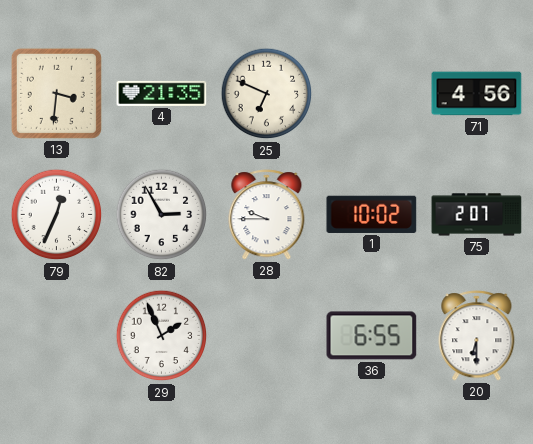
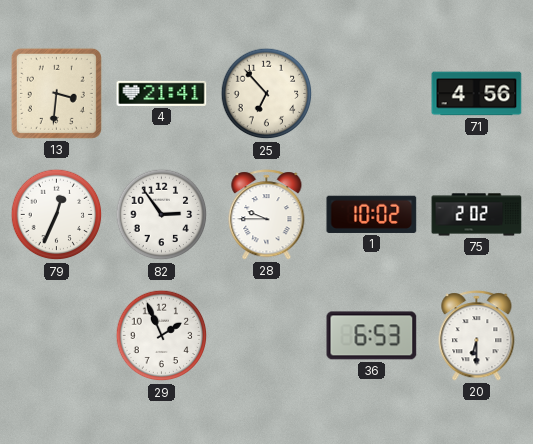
4: 21:35 -> 21:41 (162, 93)
25: 6:49 -> 6:53 (267, 94)
82: 2:55 -> 2:54 (162, 215)
75: 2:07 -> 2:02 (477, 215)
36: 6:55 -> 6:53 (372, 336)
